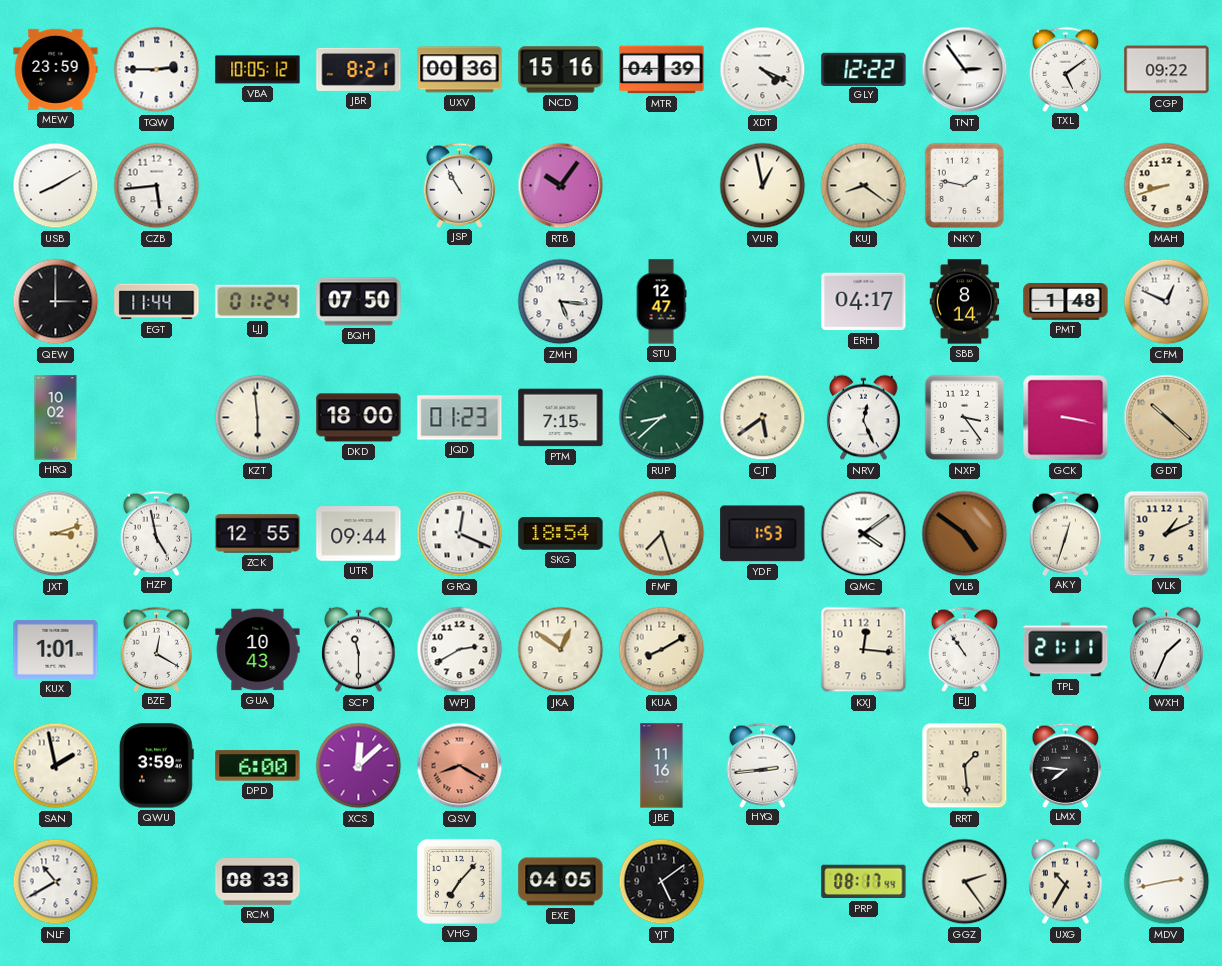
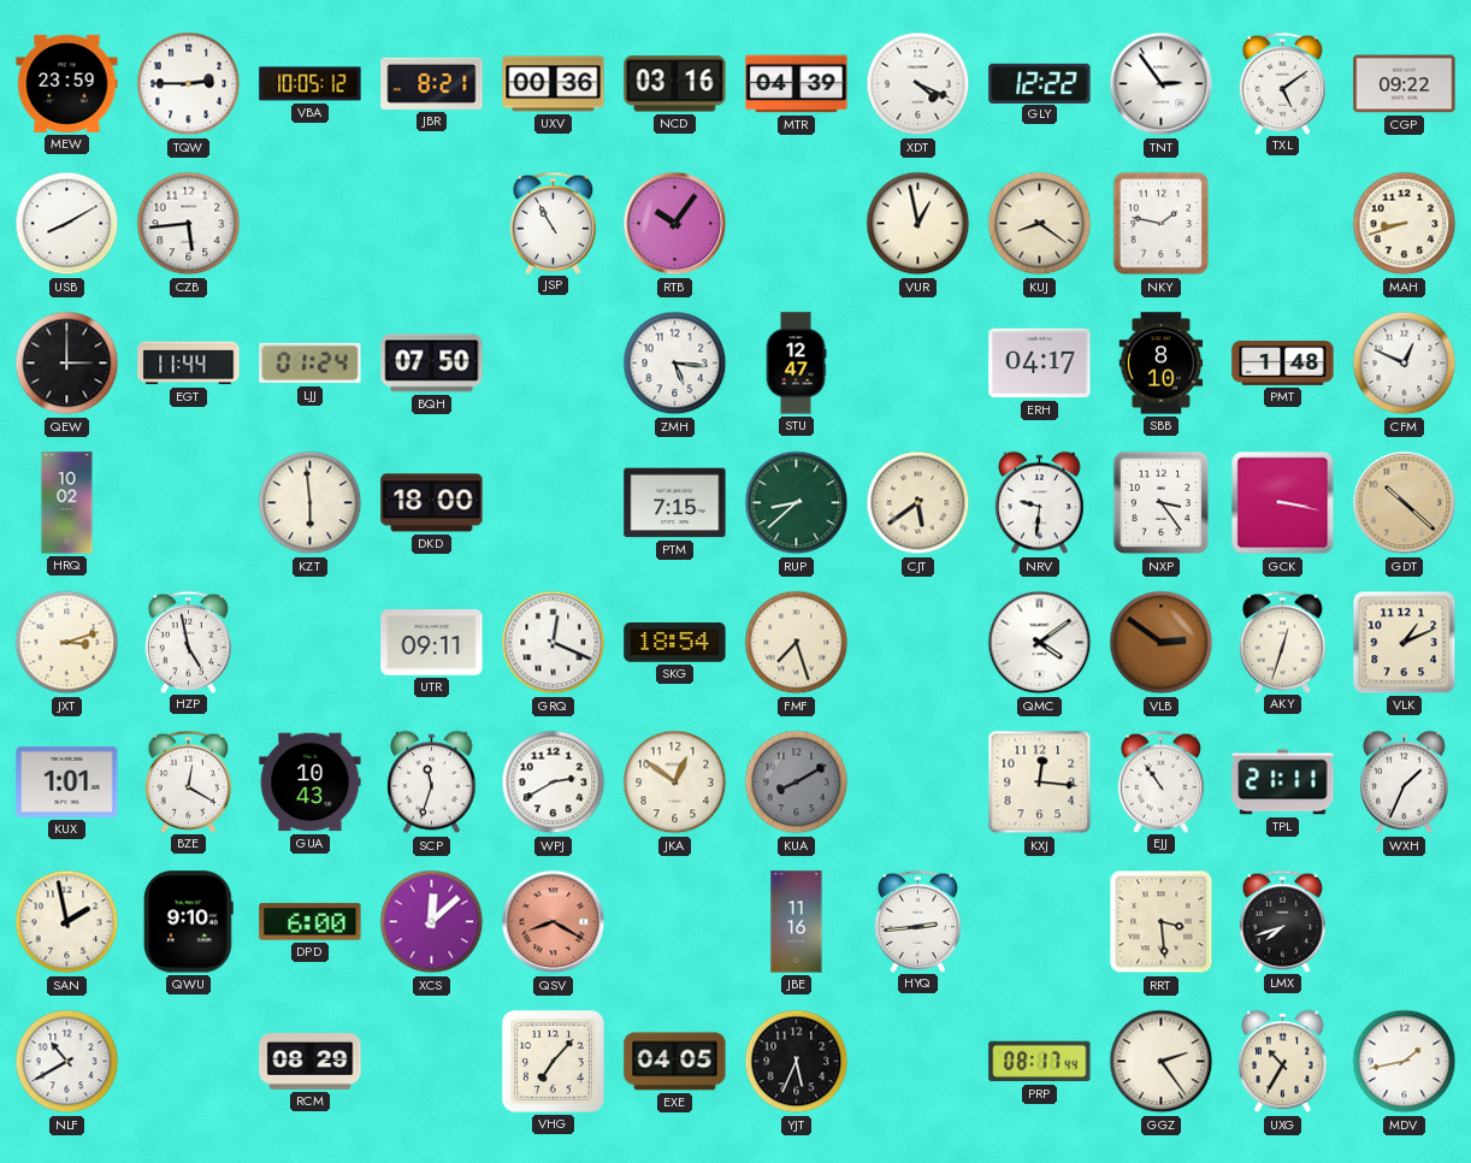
NCD: 15:16 -> 03:16 (675, 84)
SBB: 8:14 -> 8:10 (1162, 364)
JQD: 01:23 -> none (460, 418)
NRV: 12:26 -> 9:31 (1040, 503)
ZCK: 12:55 -> none (258, 534)
UTR: 09:44 -> 09:11 (432, 643)
YDF: 1:53 -> none (763, 534)
VLB: 4:51 -> 2:51 (1162, 643)
SCP: 11:30 -> 11:33 (432, 783)
KUA dial: cream -> grey (797, 783)
QWU: 3:59 -> 9:10 (188, 922)
RRT: 1:29 -> 3:29 (1162, 922)
LMX: 7:46 -> 7:42 (1283, 921)
RCM: 08:33 -> 08:29 (311, 1062)
YJT: 5:09 -> 5:34 (797, 1062)
MDV: 2:43 -> 1:43 (1405, 1062)
